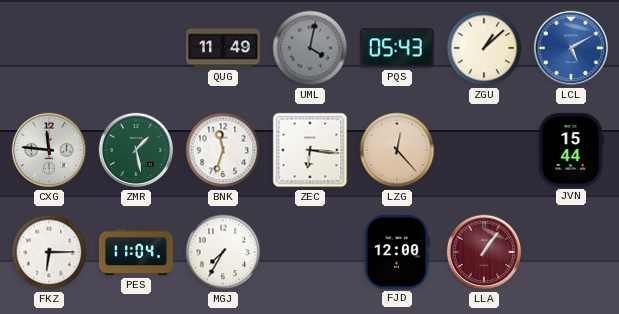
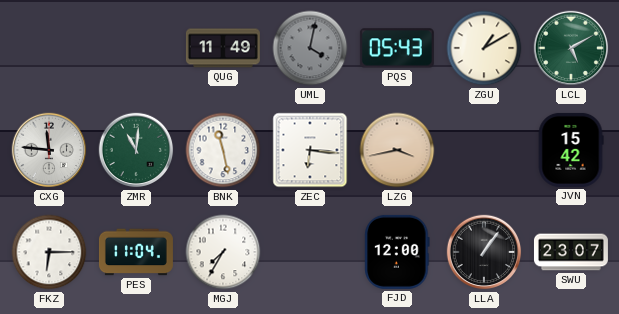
ZGU: 1:08 -> 1:10 (484, 48)
LCL dial: blue -> green (571, 48)
ZMR: 1:28 -> 11:01 (136, 150)
BNK: 11:33 -> 11:28 (223, 150)
LZG: 12:23 -> 3:43 (397, 150)
JVN: 15:44 -> 15:42 (571, 150)
LLA dial: burgundy -> black (484, 252)
SWU: none -> 23:07 (571, 252)
